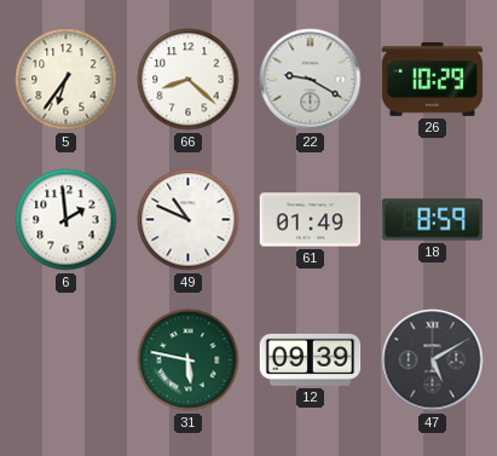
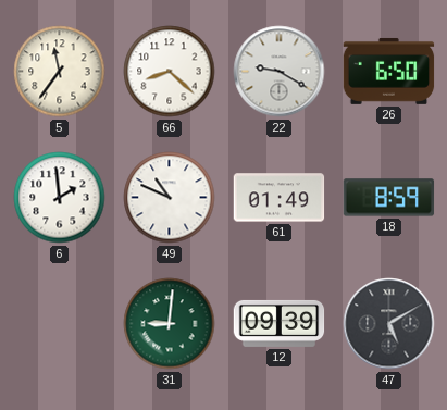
5: 6:36 -> 11:36 (60, 72)
26: 10:29 -> 6:50 (389, 72)
31: 5:47 -> 9:01 (170, 324)
